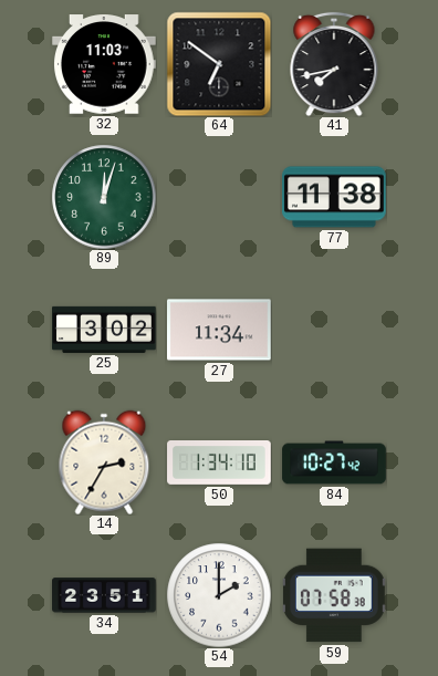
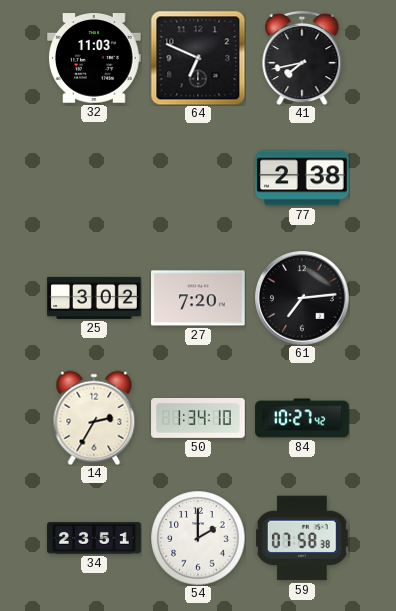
64: 6:51 -> 6:49 (198, 58)
89: 12:03 -> none (104, 197)
77: 11:38 -> 2:38 (303, 178)
27: 11:34 -> 7:20 (198, 298)
61: none -> 7:14 (302, 298)
